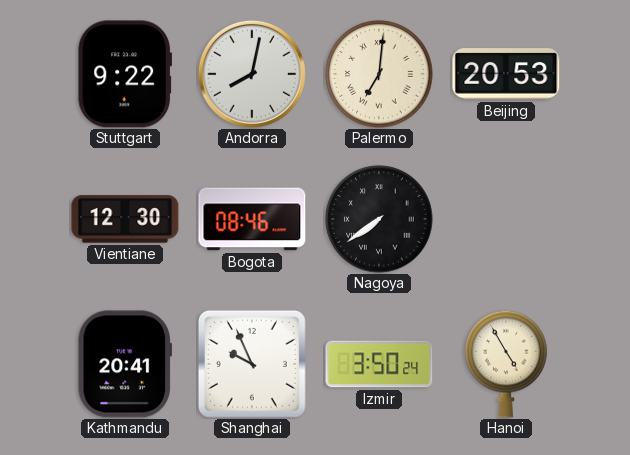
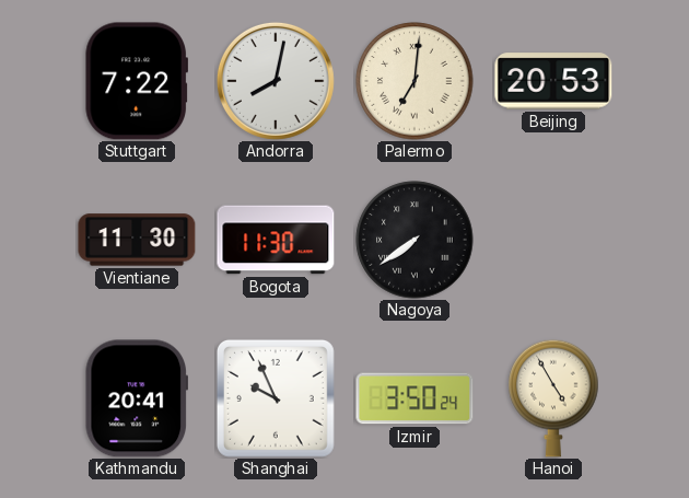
Stuttgart: 9:22 -> 7:22 (136, 81)
Vientiane: 12:30 -> 11:30 (137, 240)
Bogota: 08:46 -> 11:30 (276, 240)
